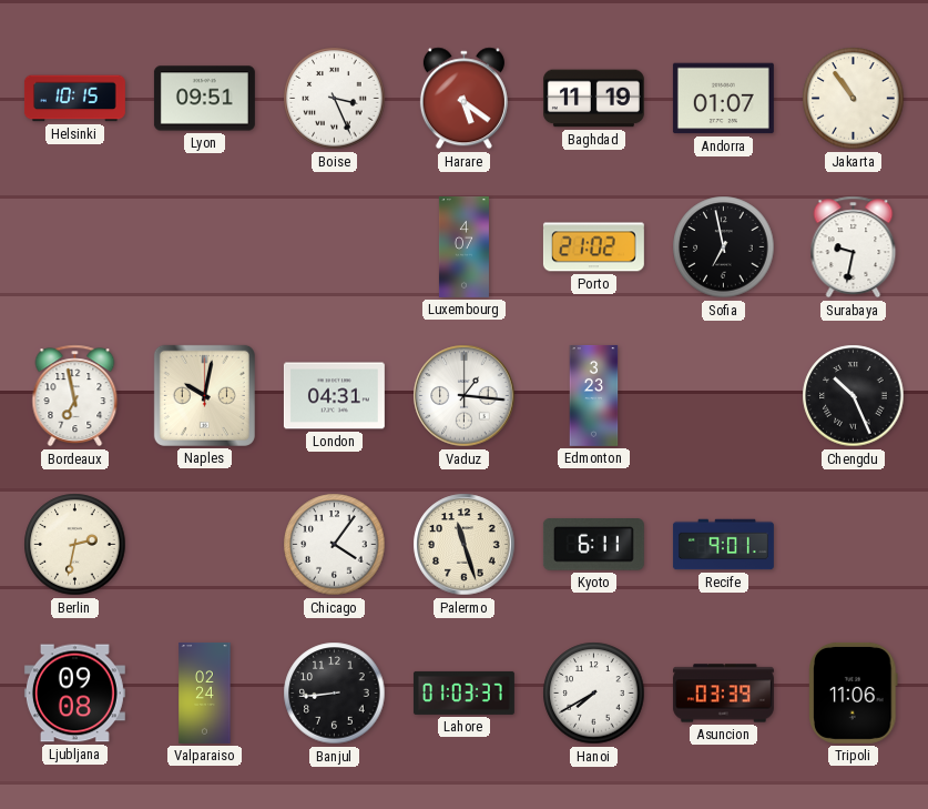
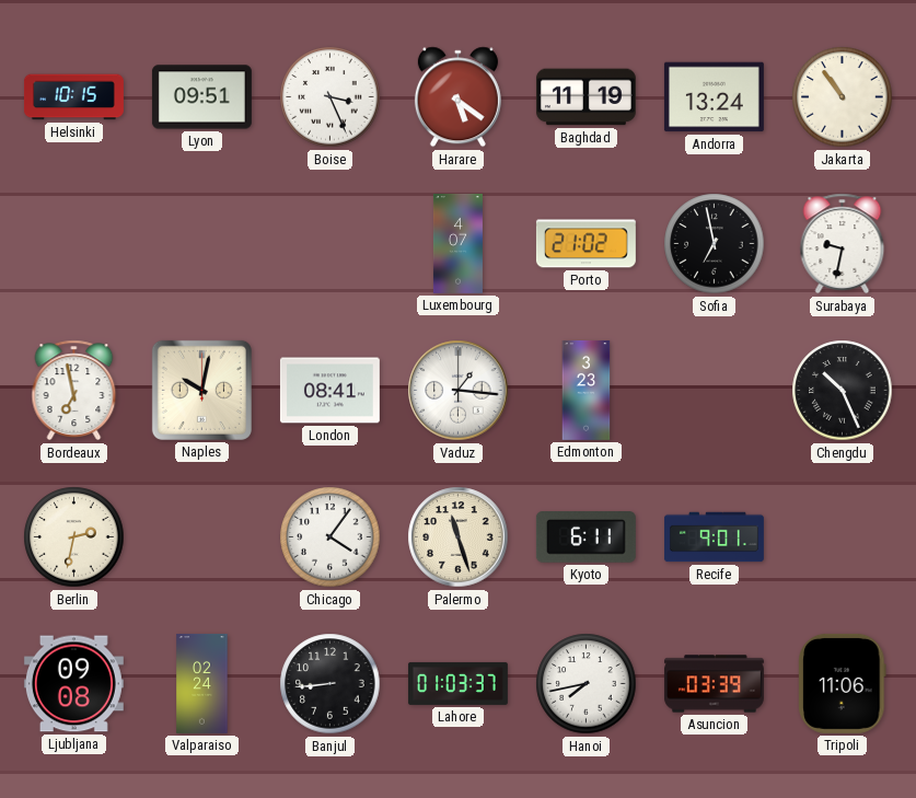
Andorra: 01:07 -> 13:24 (714, 97)
London: 04:31 -> 08:41 (329, 391)
Hanoi: 7:40 -> 7:43 (587, 684)
